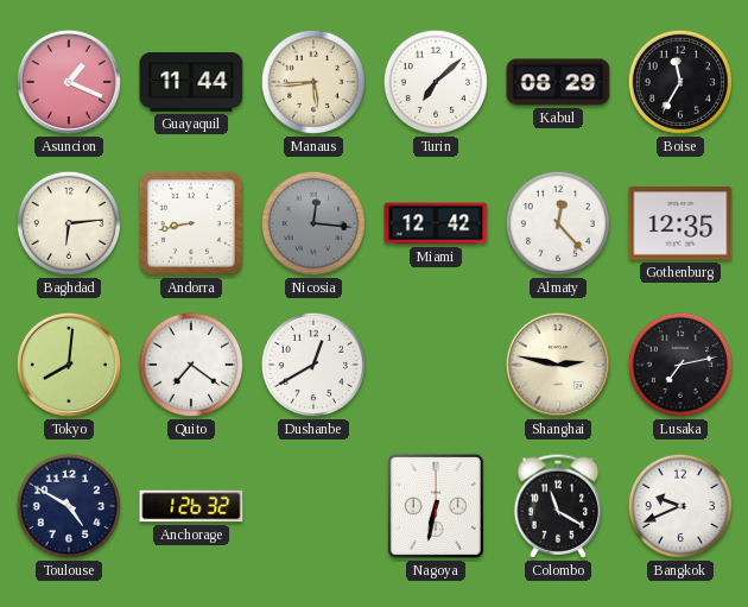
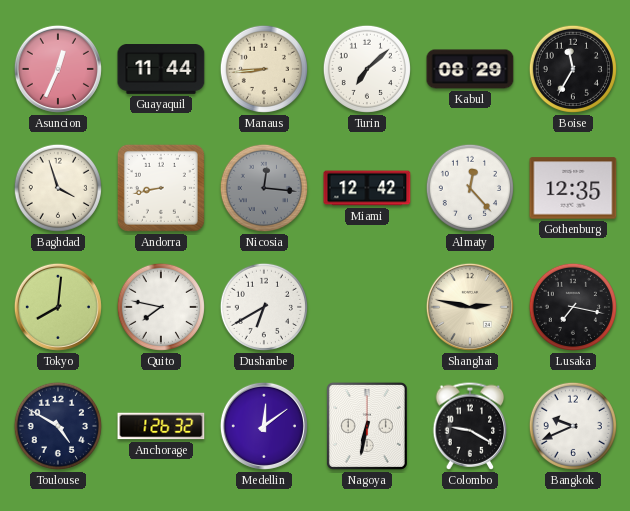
Asuncion: 1:19 -> 12:34 (58, 69)
Manaus: 5:44 -> 8:44 (264, 69)
Baghdad: 6:14 -> 3:57 (58, 188)
Quito: 7:21 -> 7:47 (161, 307)
Dushanbe: 12:40 -> 6:40 (264, 307)
Lusaka: 7:13 -> 7:17 (573, 307)
Medellin: none -> 12:09 (264, 426)
Colombo: 11:20 -> 9:20 (470, 426)
